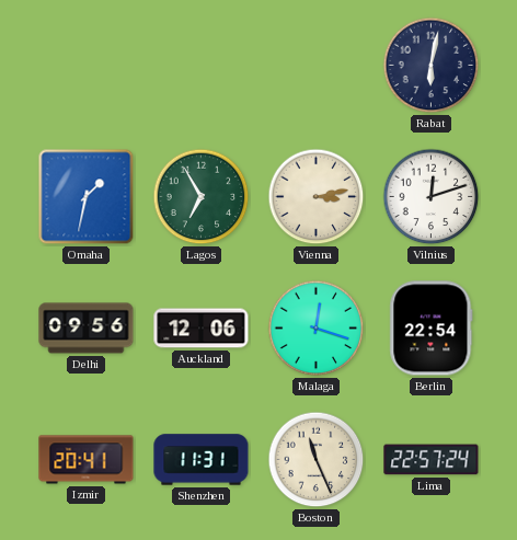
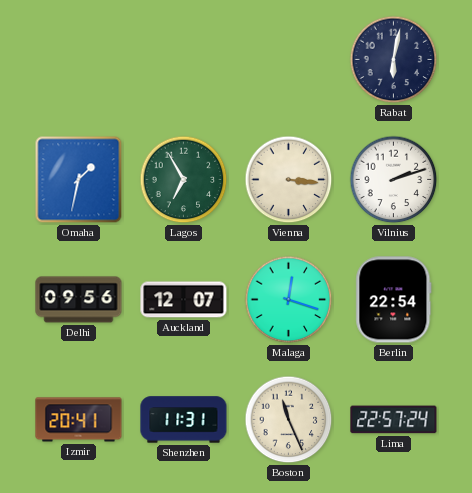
Vienna: 3:13 -> 3:16 (289, 180)
Vilnius: 12:12 -> 2:12 (394, 180)
Auckland: 12:06 -> 12:07 (184, 300)
